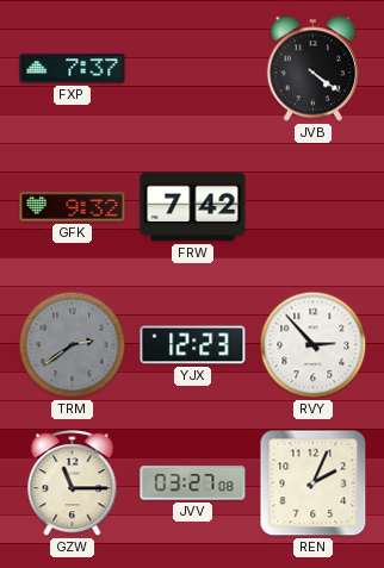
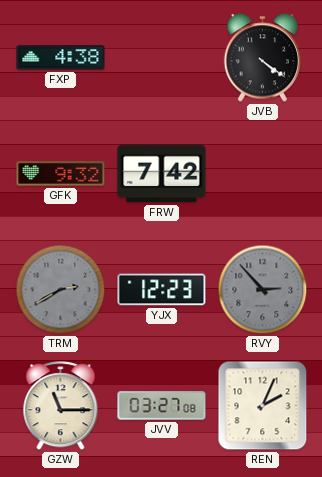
FXP: 7:37 -> 4:38 (61, 58)
TRM: 2:39 -> 2:40 (61, 290)
RVY dial: white -> grey (263, 290)
